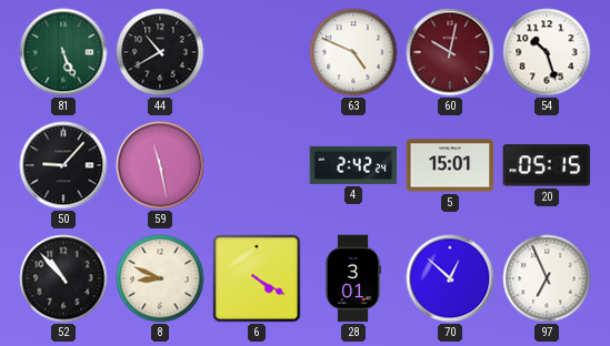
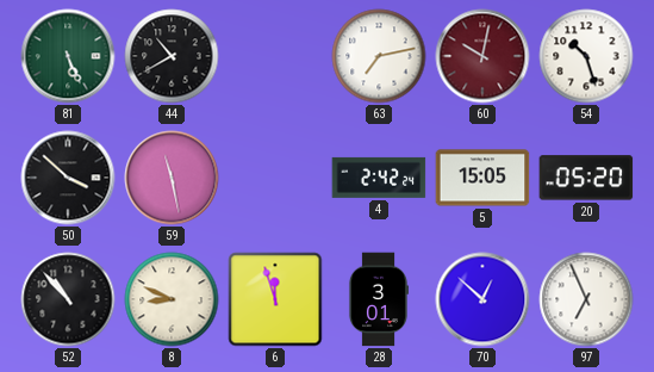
63: 4:49 -> 7:13 (379, 56)
50: 9:07 -> 3:52 (68, 178)
5: 15:01 -> 15:05 (482, 178)
20: 05:15 -> 05:20 (586, 178)
6: 4:20 -> 11:57 (275, 299)
